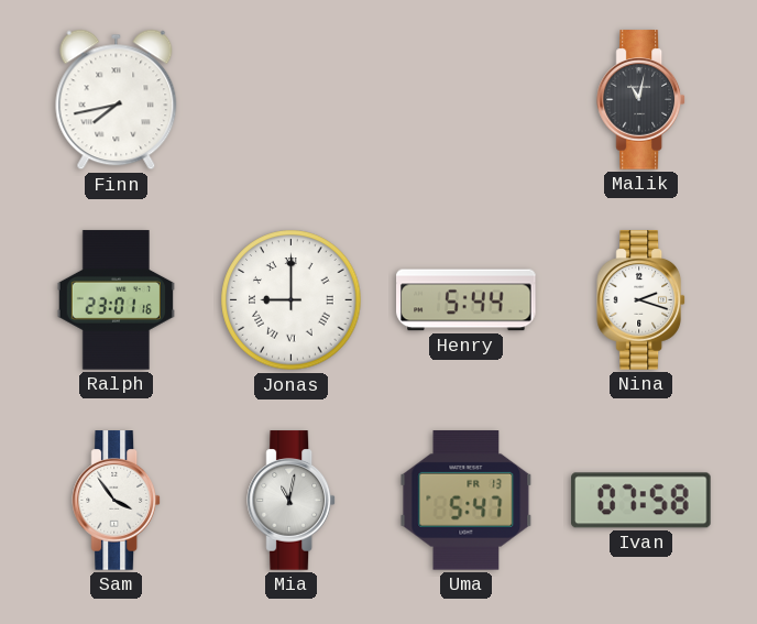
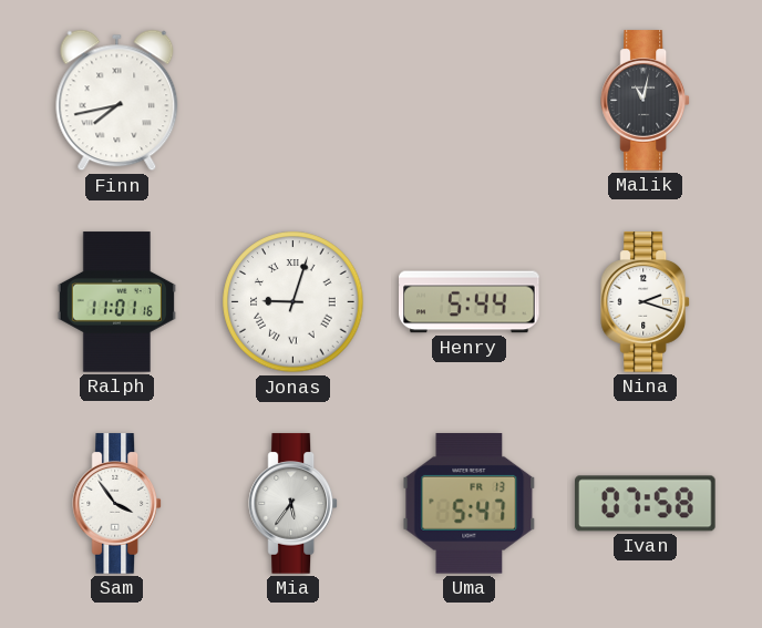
Ralph: 23:01 -> 11:01 (116, 302)
Jonas: 9:00 -> 9:03 (294, 302)
Mia: 11:02 -> 5:36 (294, 504)
